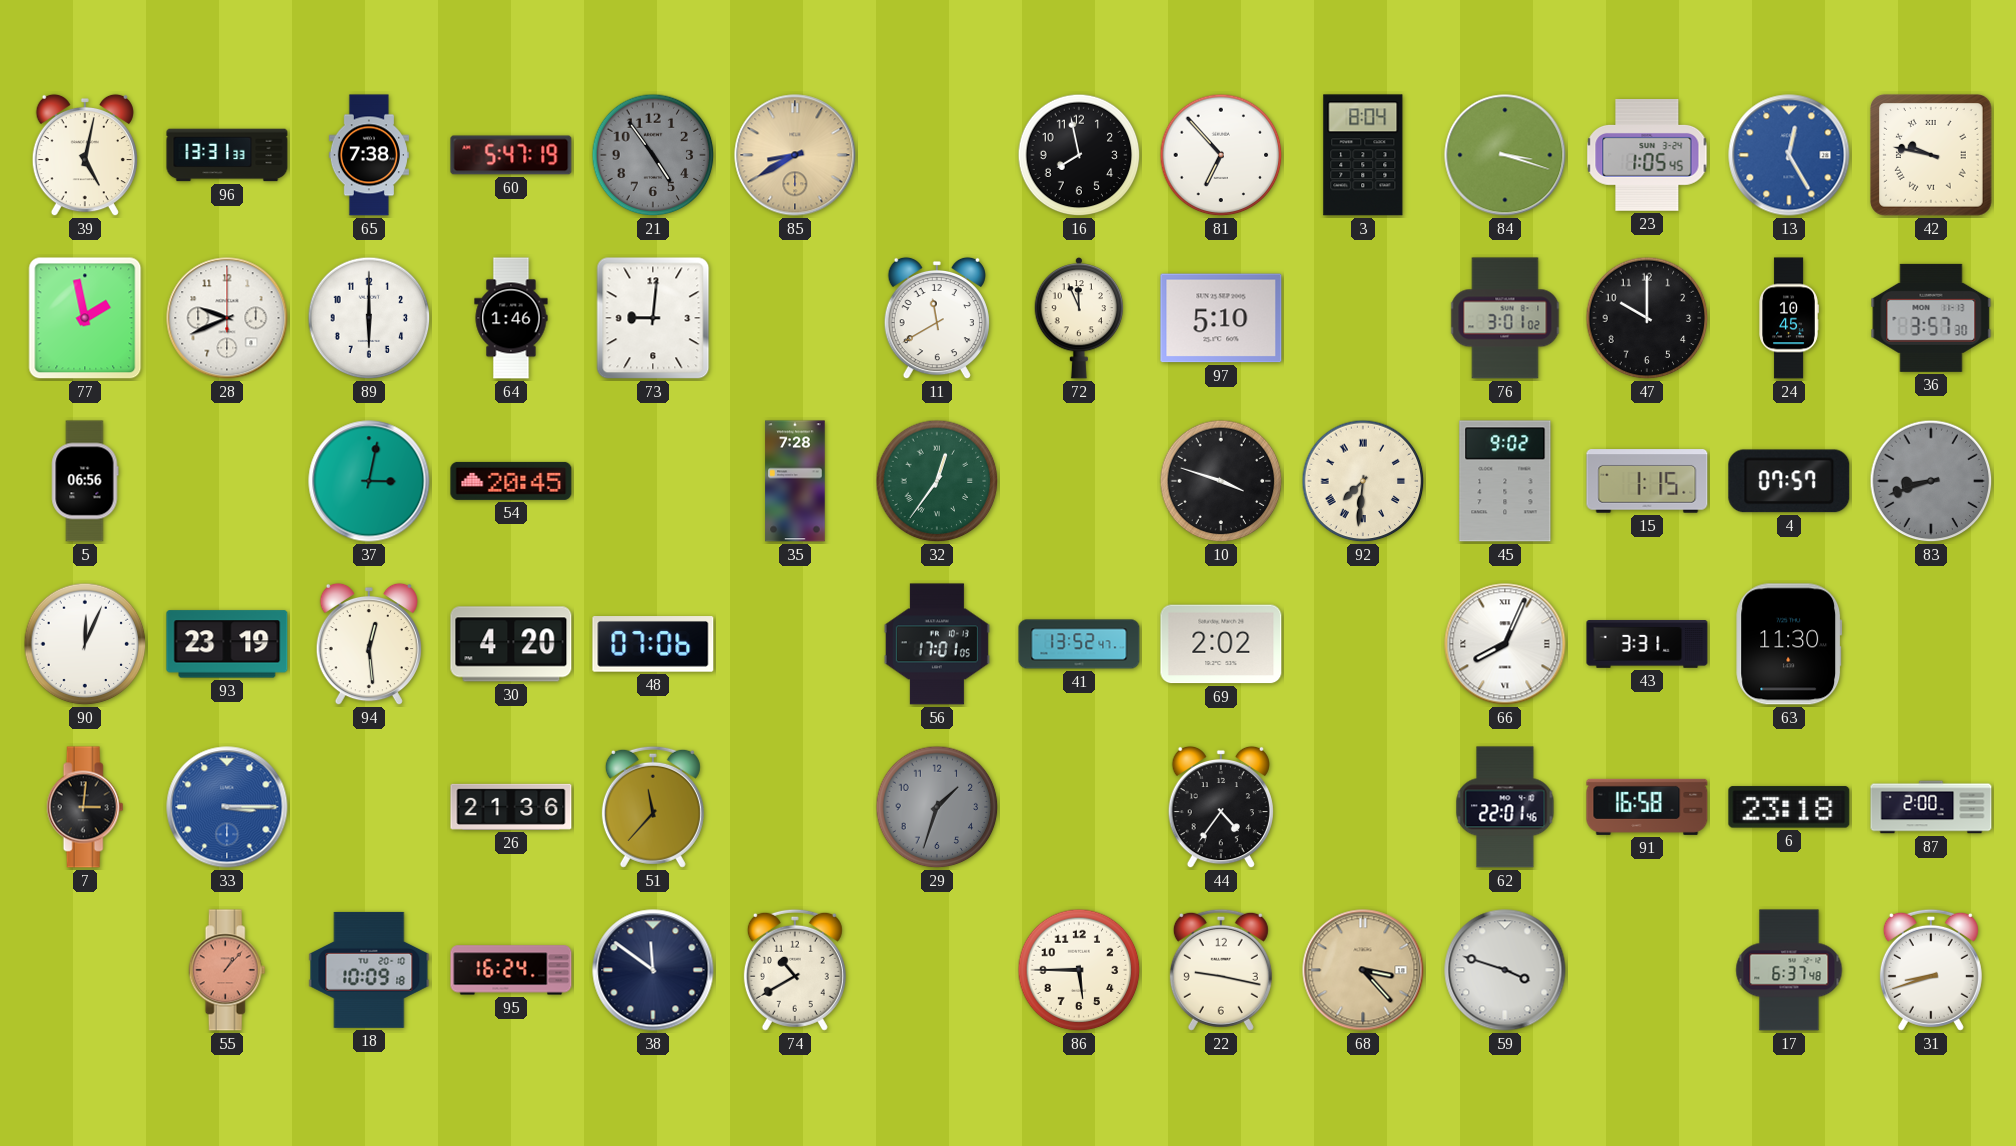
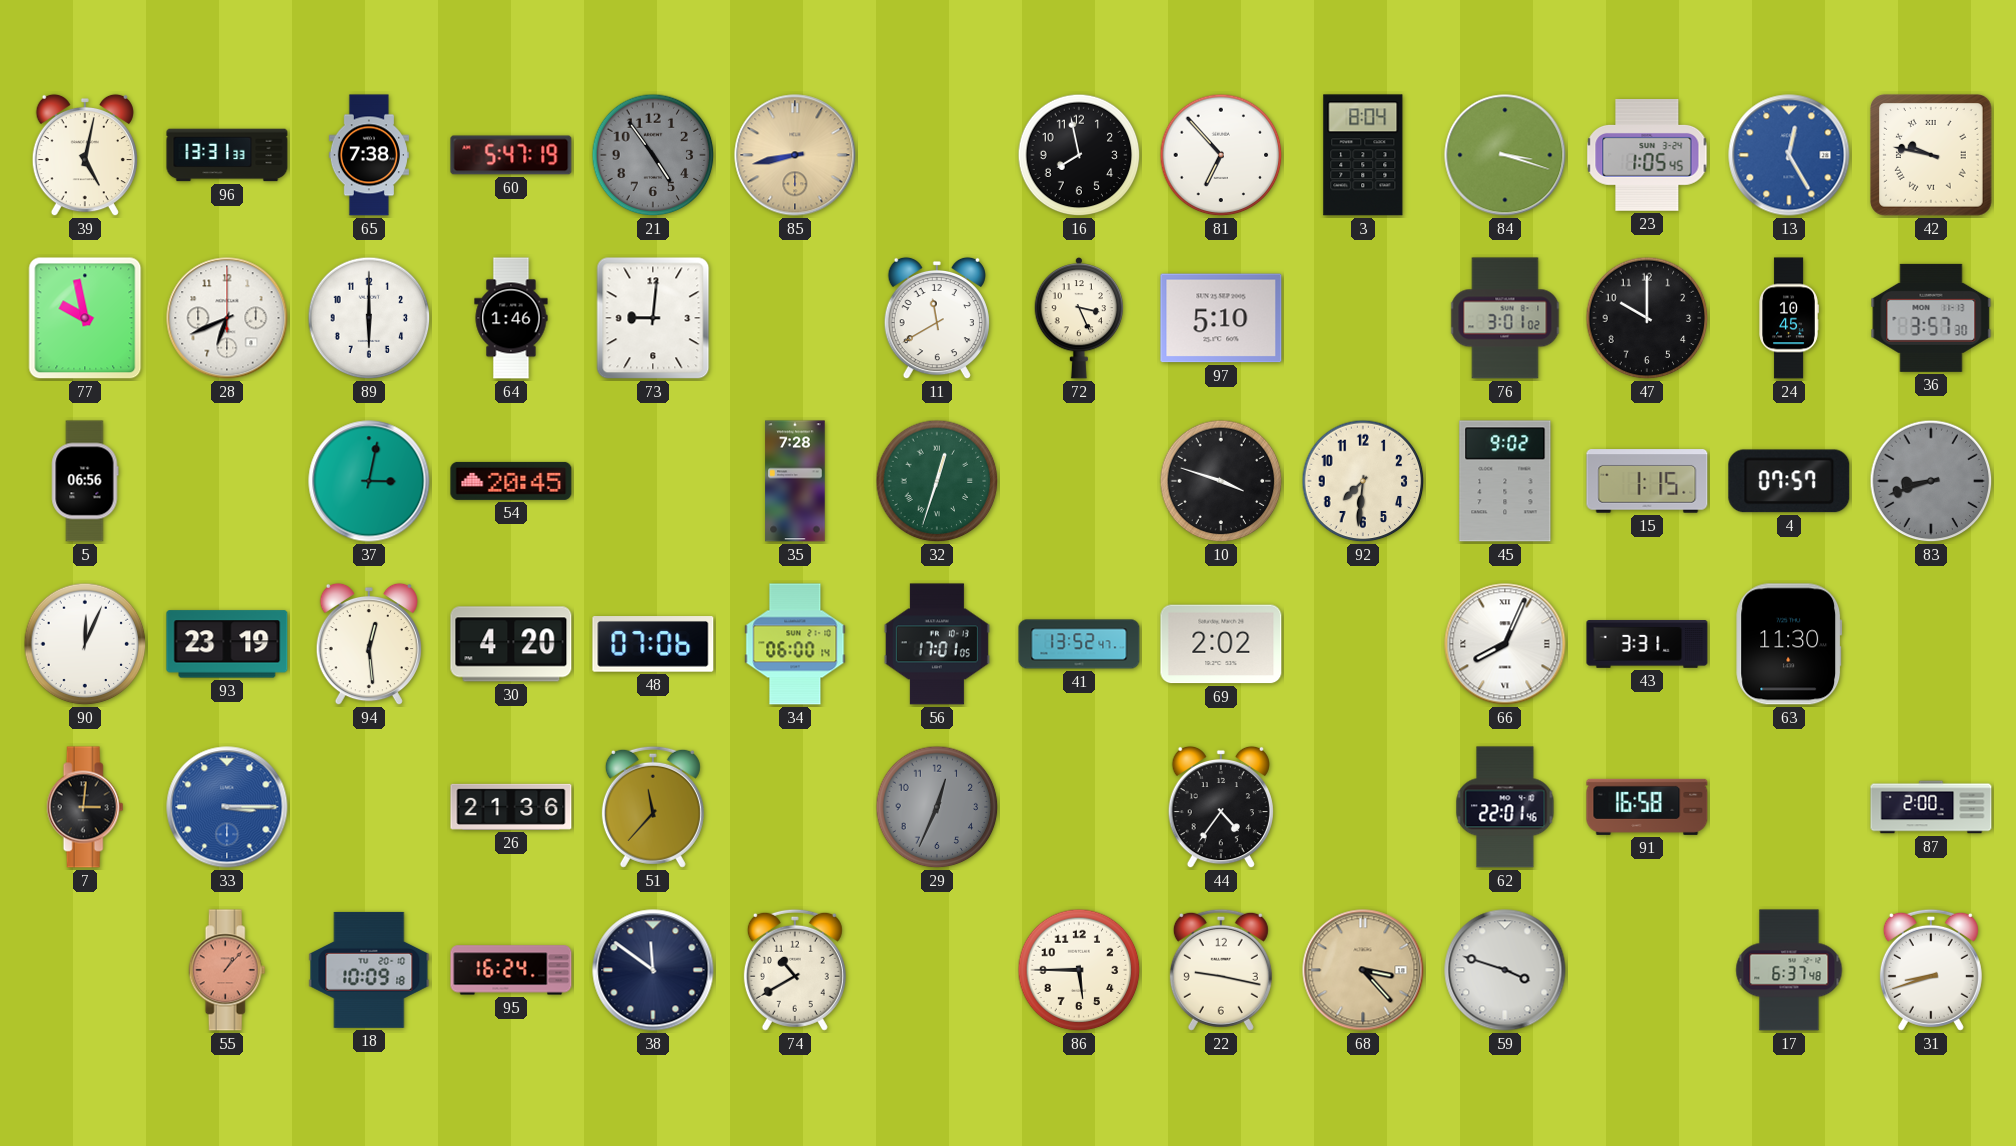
85: 8:40 -> 8:43 (795, 155)
77: 1:58 -> 9:58 (85, 318)
28: 9:41 -> 6:41 (227, 318)
72: 11:56 -> 3:26 (1078, 319)
32: 12:36 -> 12:33 (937, 481)
92 numerals: Roman -> Arabic (1363, 481)
34: none -> 06:00 (795, 644)
29: 1:33 -> 12:34 (937, 807)
6: 23:18 -> none (1789, 807)
